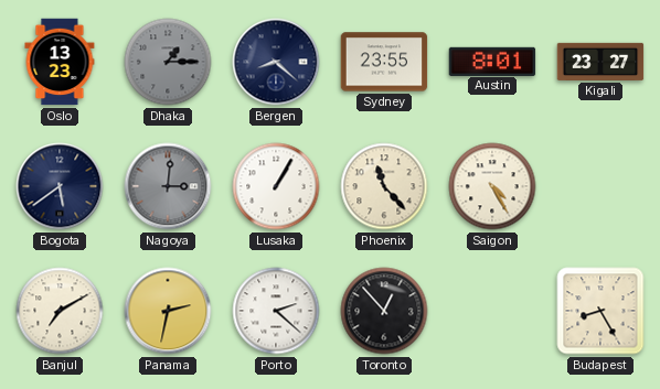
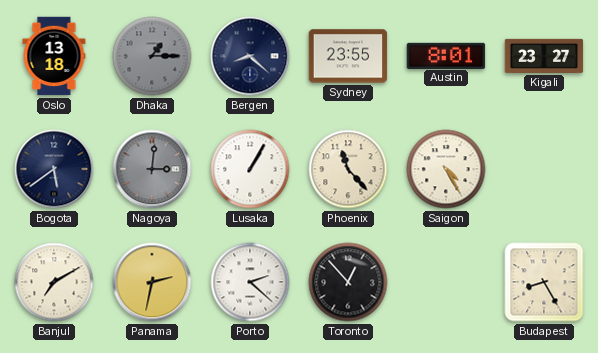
Oslo: 13:23 -> 13:18 (54, 56)
